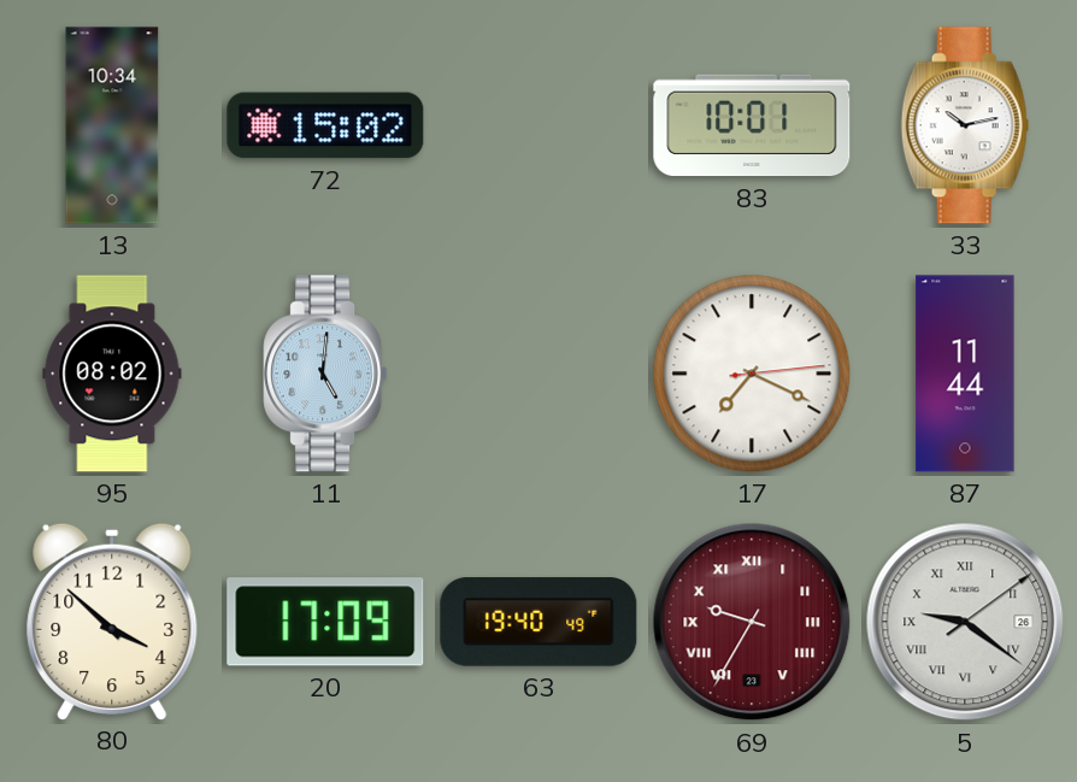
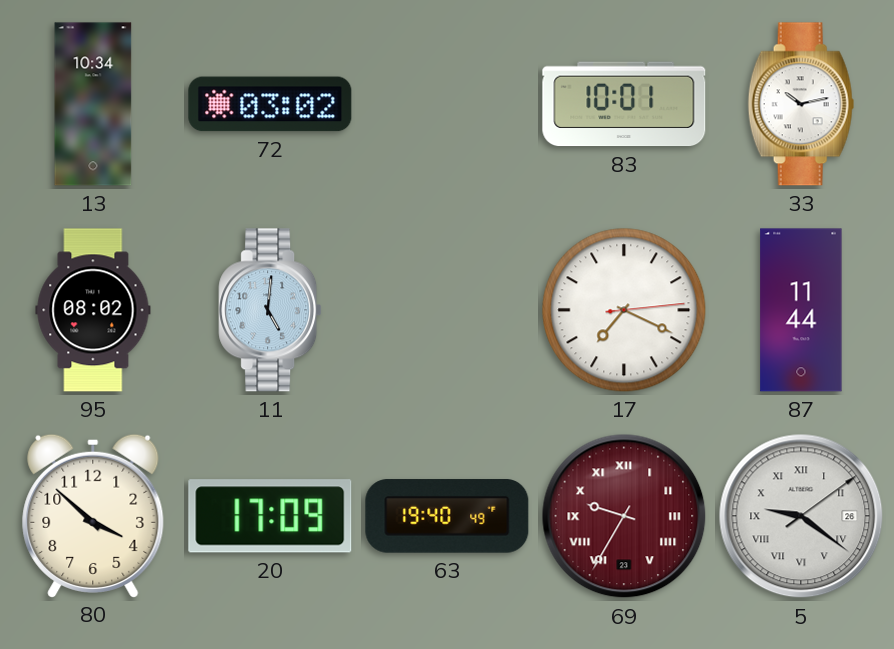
72: 15:02 -> 03:02 (270, 104)
